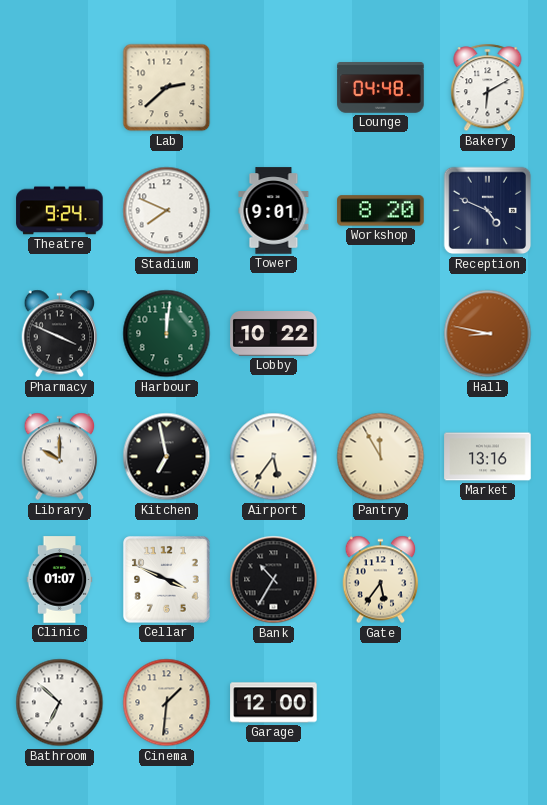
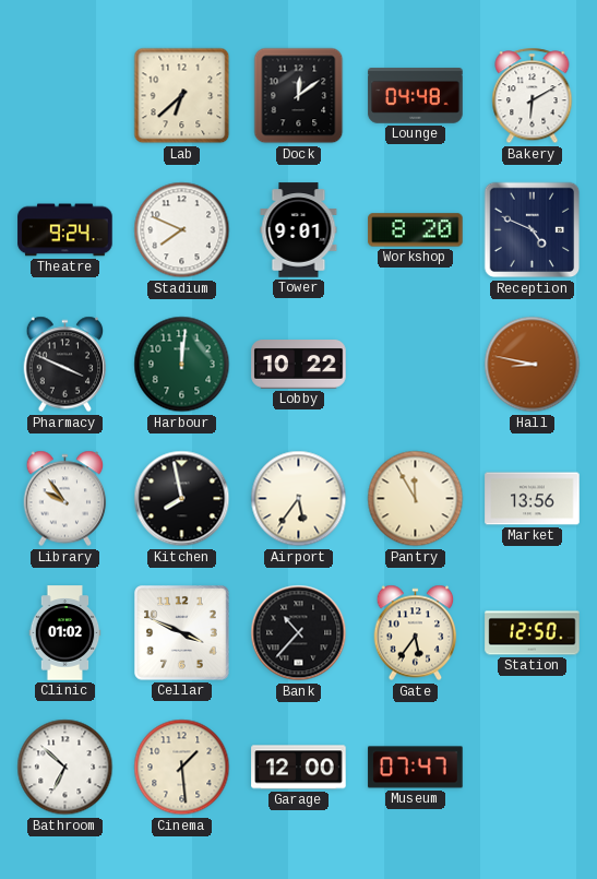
Lab: 2:38 -> 6:38 (182, 96)
Dock: none -> 12:09 (299, 96)
Library: 10:00 -> 9:54 (65, 499)
Kitchen: 6:58 -> 7:58 (182, 499)
Market: 13:16 -> 13:56 (533, 499)
Clinic: 01:07 -> 01:02 (65, 633)
Bank: 10:35 -> 10:37 (299, 633)
Station: none -> 12:50 (533, 633)
Cinema: 1:31 -> 1:29 (182, 768)
Museum: none -> 07:47 (416, 768)
